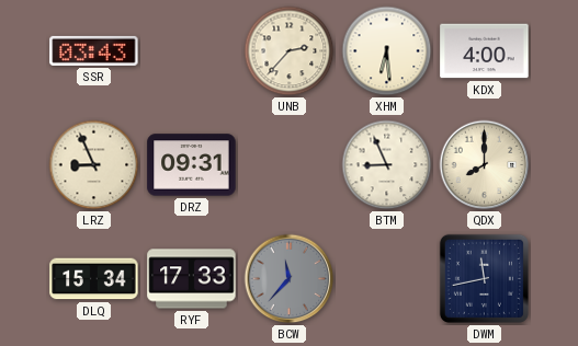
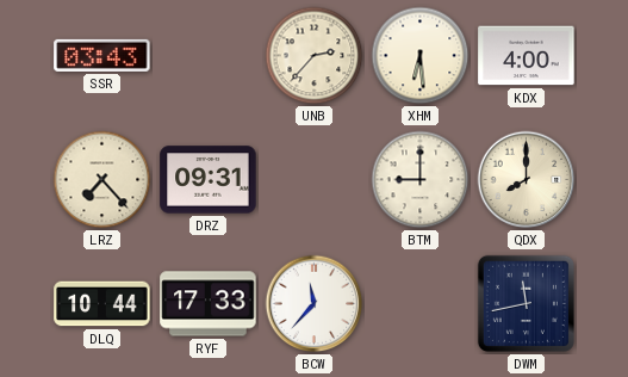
LRZ: 8:56 -> 7:23 (102, 180)
BTM: 8:56 -> 9:00 (421, 180)
DLQ: 15:34 -> 10:44 (102, 304)
BCW dial: grey -> white (315, 304)
